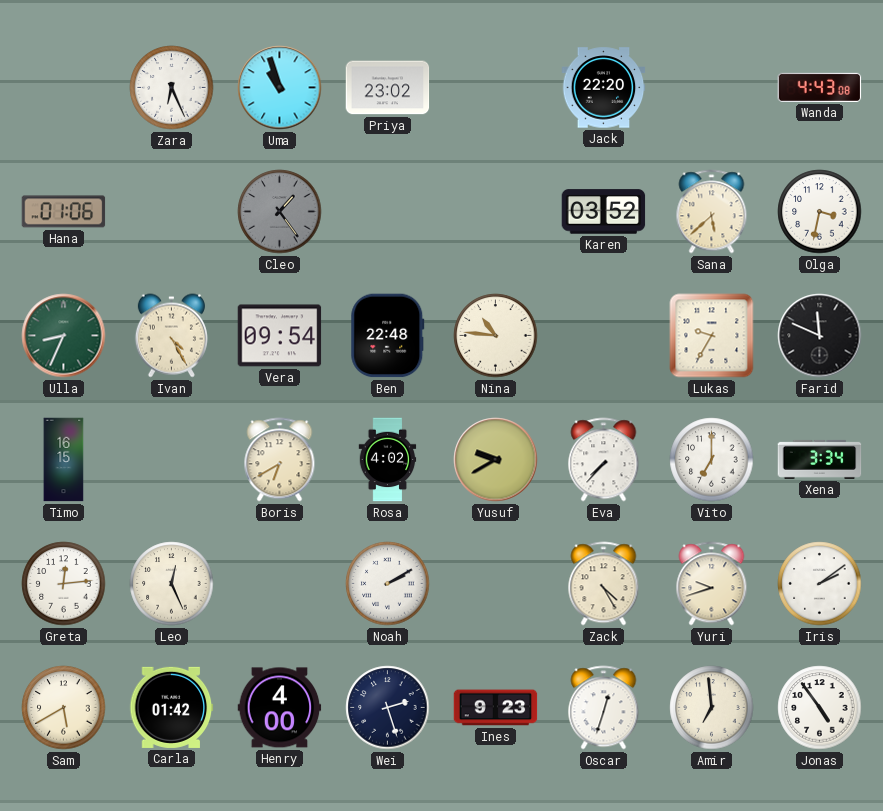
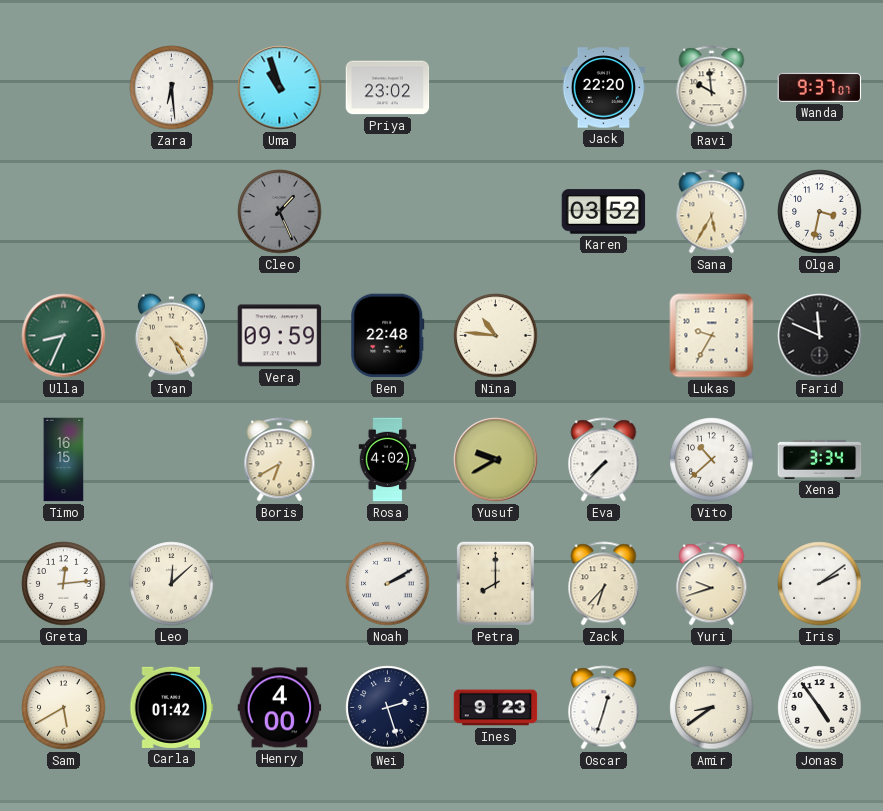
Zara: 6:26 -> 6:29 (172, 88)
Ravi: none -> 9:59 (712, 88)
Wanda: 4:43 -> 9:37 (820, 87)
Hana: 01:06 -> none (64, 212)
Cleo: 1:24 -> 1:26 (280, 212)
Sana: 5:38 -> 5:35 (712, 212)
Vera: 09:54 -> 09:59 (280, 336)
Vito: 7:00 -> 10:38 (712, 460)
Leo: 12:26 -> 12:08 (172, 584)
Petra: none -> 8:00 (495, 583)
Zack: 4:25 -> 6:37 (604, 584)
Amir: 6:59 -> 8:39 (712, 708)
